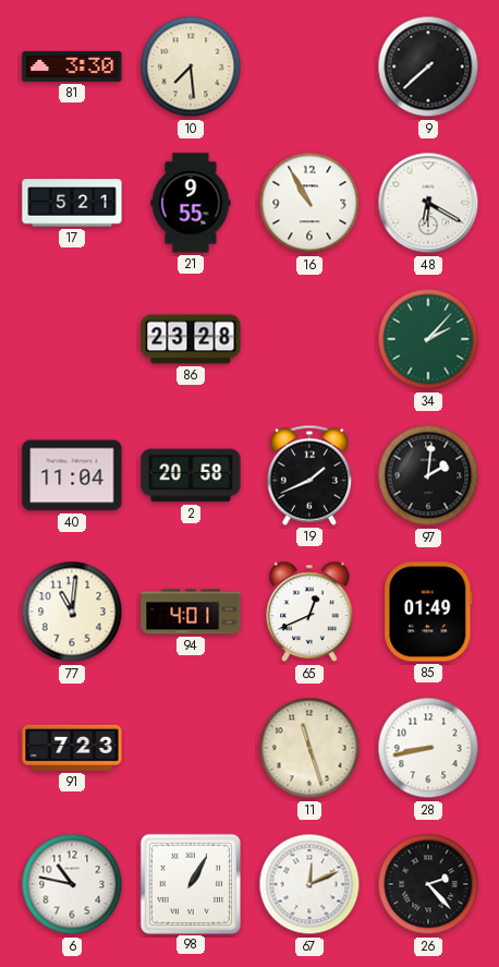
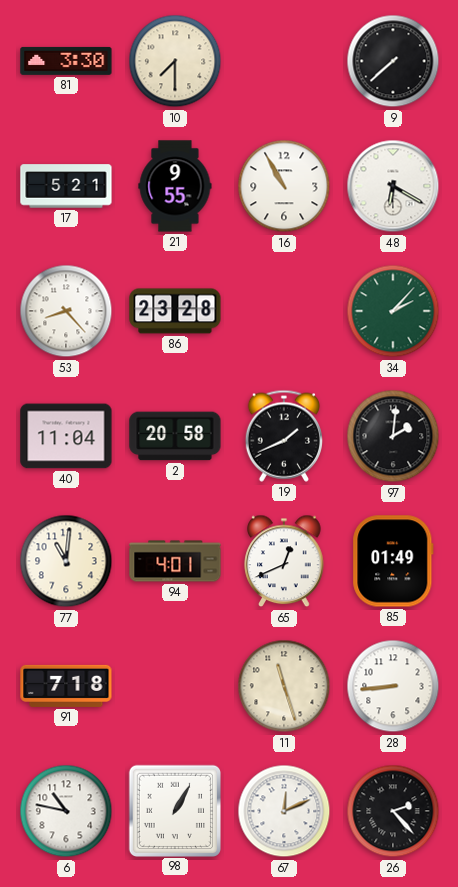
10: 7:29 -> 7:30 (175, 61)
53: none -> 8:23 (66, 311)
91: 7:23 -> 7:18 (66, 686)
28: 8:43 -> 8:44 (393, 686)
